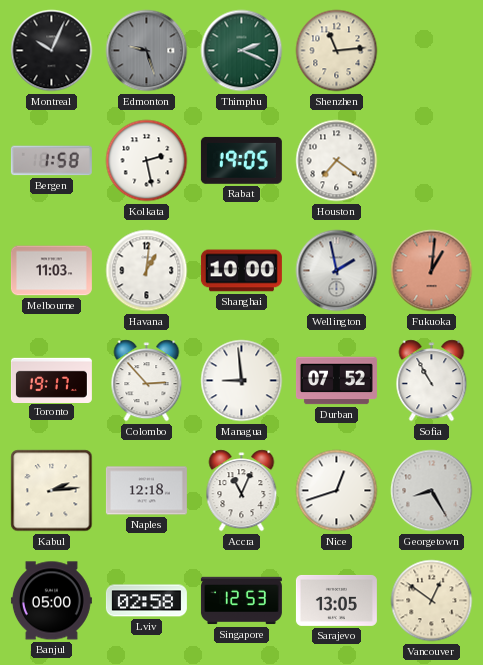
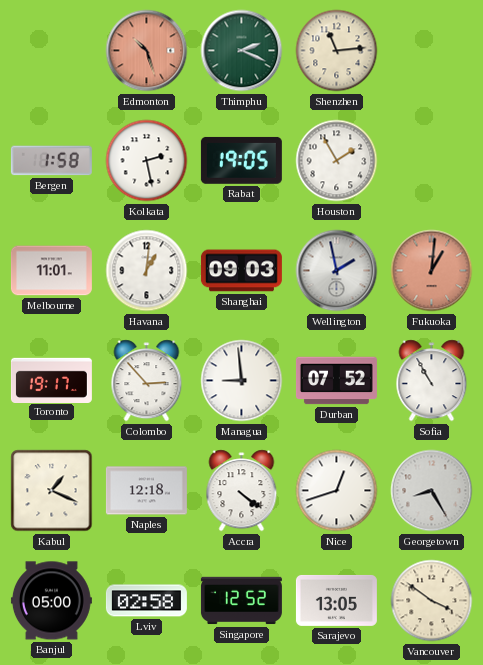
Montreal: 10:04 -> none (52, 51)
Edmonton: 9:27 -> 10:27 (147, 51)
Edmonton dial: grey -> salmon (147, 51)
Houston: 7:21 -> 1:55 (337, 161)
Melbourne: 11:03 -> 11:01 (51, 271)
Shanghai: 10:00 -> 09:03 (241, 271)
Kabul: 2:14 -> 1:19 (52, 491)
Accra: 11:04 -> 4:21 (242, 491)
Singapore: 12:53 -> 12:52 (241, 601)
Vancouver: 12:51 -> 3:51 (432, 601)
